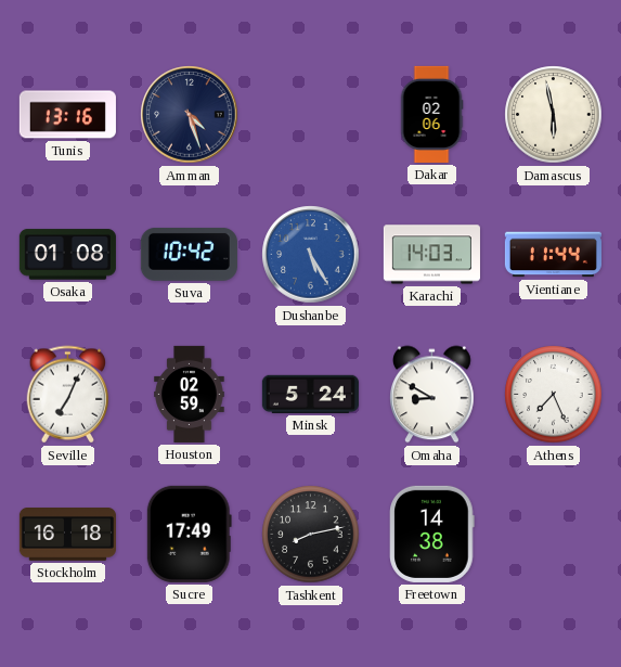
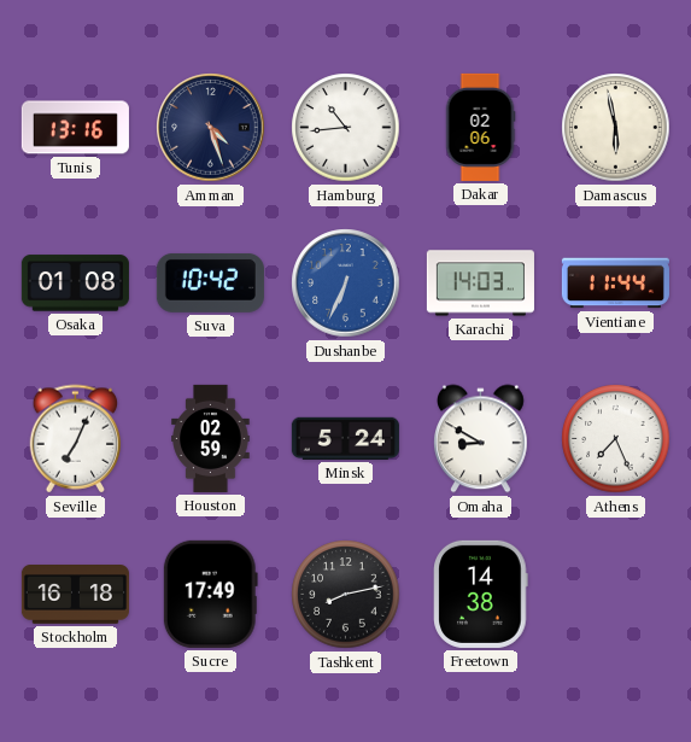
Hamburg: none -> 10:44 (346, 128)
Dushanbe: 5:25 -> 6:34 (346, 284)
